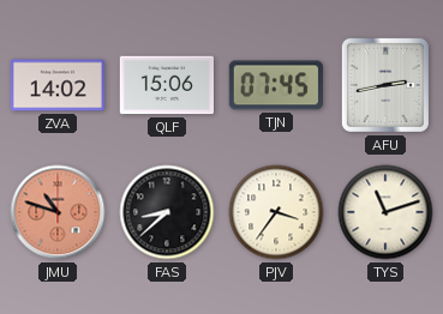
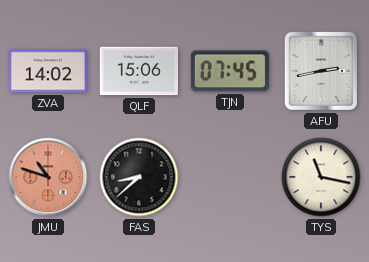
PJV: 3:36 -> none (276, 212)
TYS: 11:12 -> 11:17 (321, 177)
